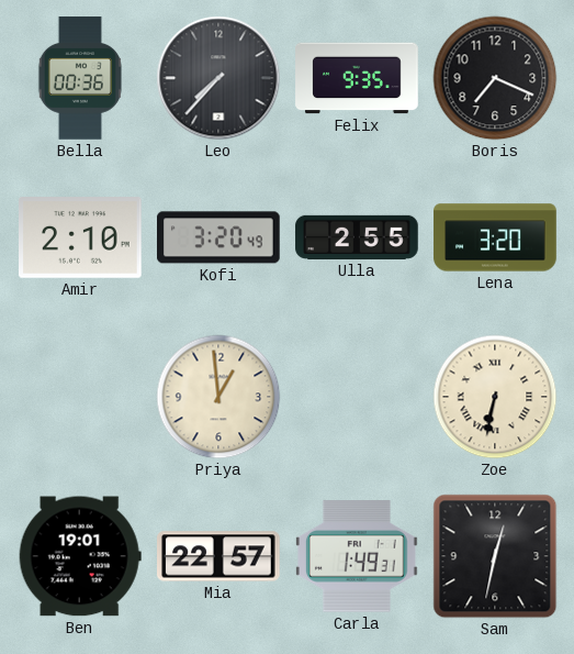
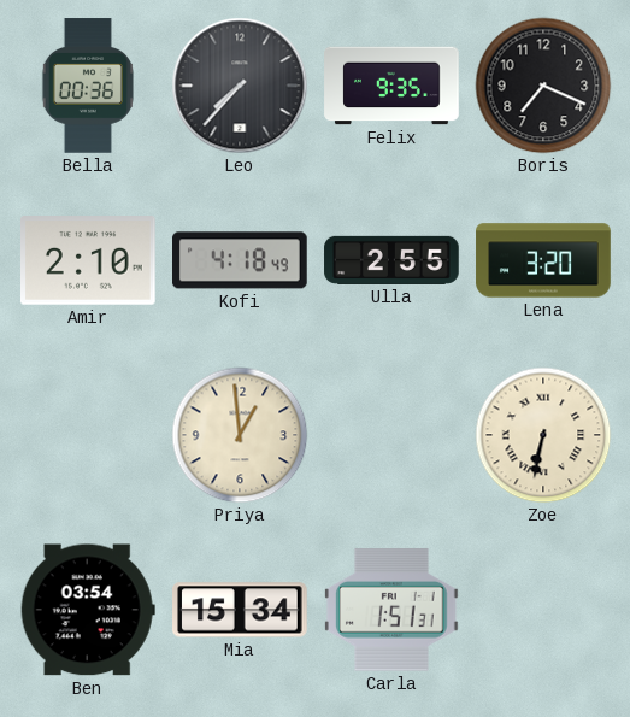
Kofi: 3:20 -> 4:18 (241, 260)
Ben: 19:01 -> 03:54 (88, 610)
Mia: 22:57 -> 15:34 (241, 610)
Carla: 1:49 -> 1:51 (393, 610)
Sam: 12:32 -> none (495, 556)
